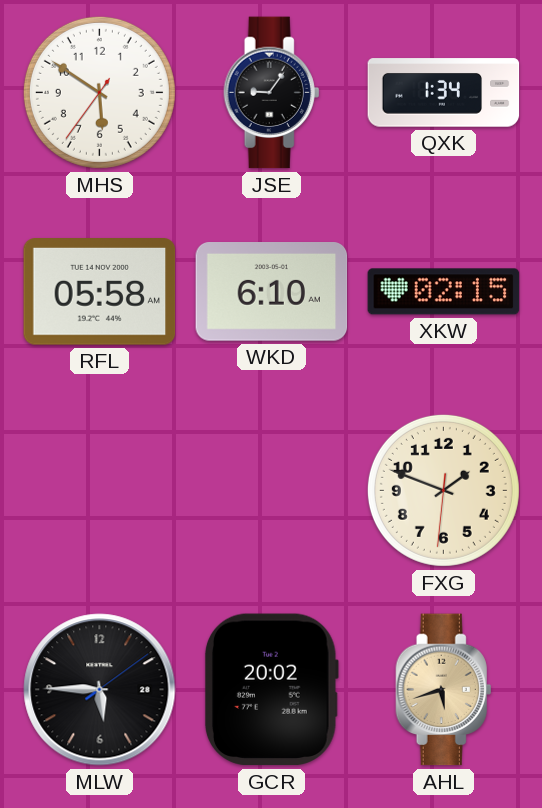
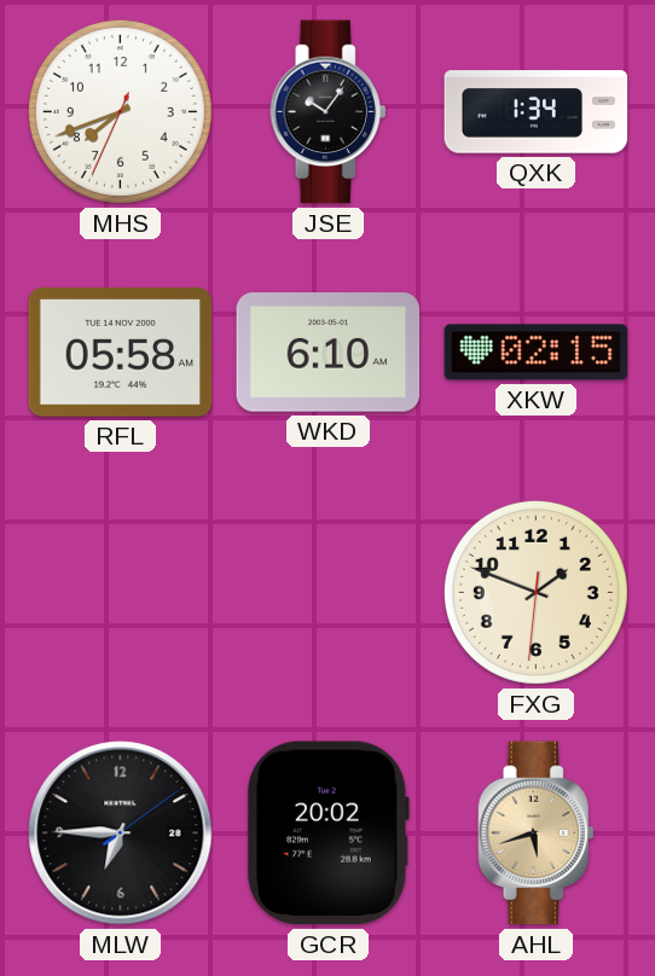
MHS: 5:50 -> 7:41 (120, 111)
JSE: 9:06 -> 10:06 (329, 112)
MLW: 5:45 -> 6:45 (121, 833)
